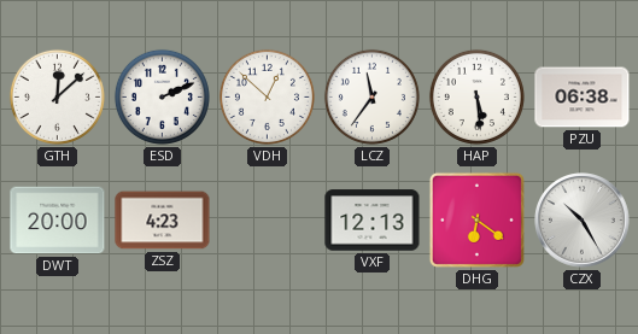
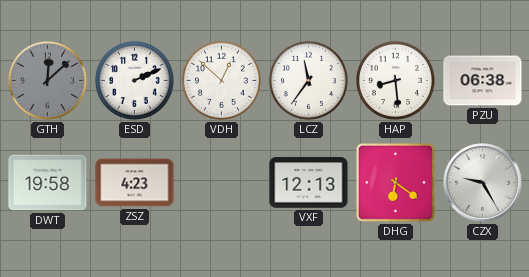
GTH dial: white -> grey (47, 80)
HAP: 5:29 -> 8:29 (395, 80)
DWT: 20:00 -> 19:58 (48, 183)
CZX: 10:25 -> 9:25 (483, 183)
